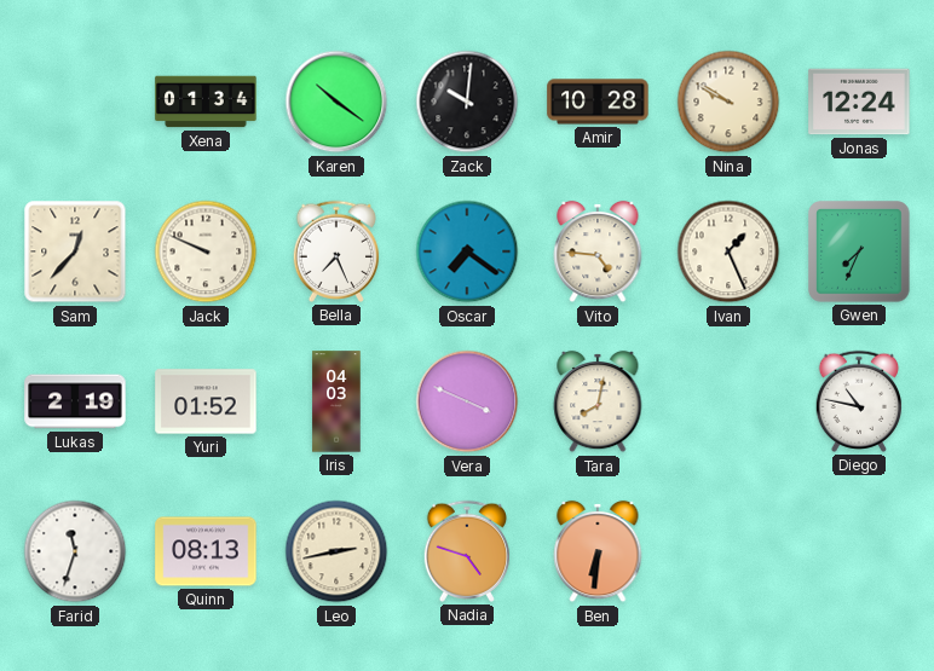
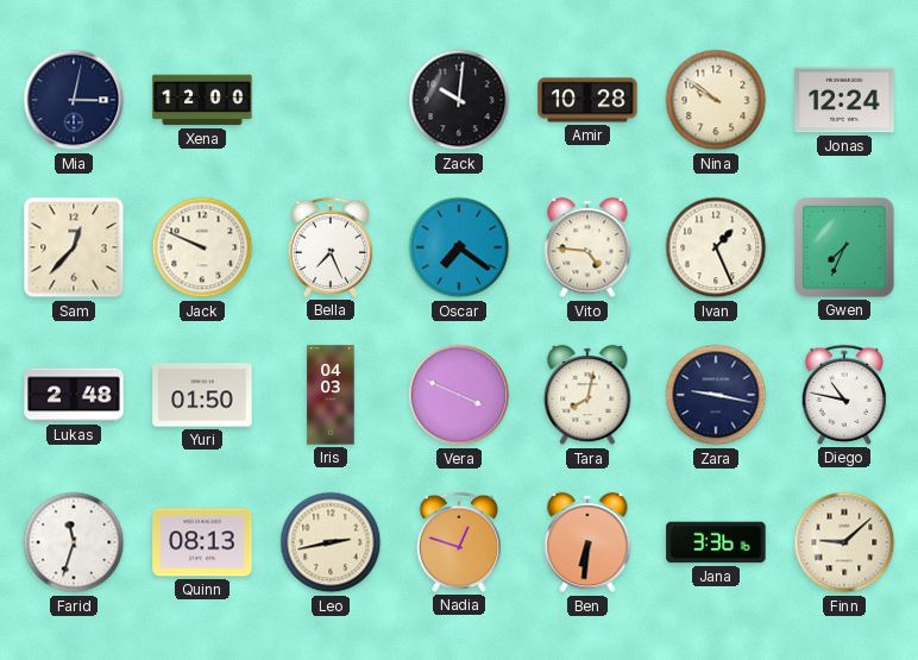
Mia: none -> 3:02 (74, 100)
Xena: 01:34 -> 12:00 (202, 100)
Karen: 10:21 -> none (336, 102)
Nina: 9:50 -> 9:51 (716, 100)
Lukas: 2:19 -> 2:48 (74, 395)
Yuri: 01:52 -> 01:50 (202, 395)
Zara: none -> 9:17 (716, 395)
Nadia: 4:48 -> 12:48 (459, 542)
Jana: none -> 3:36 (716, 542)
Finn: none -> 9:08 (844, 542)
